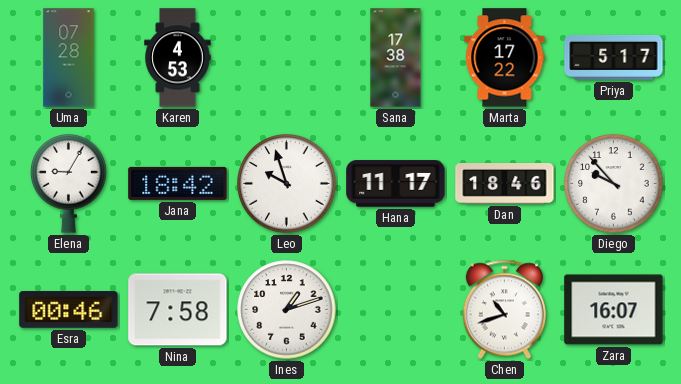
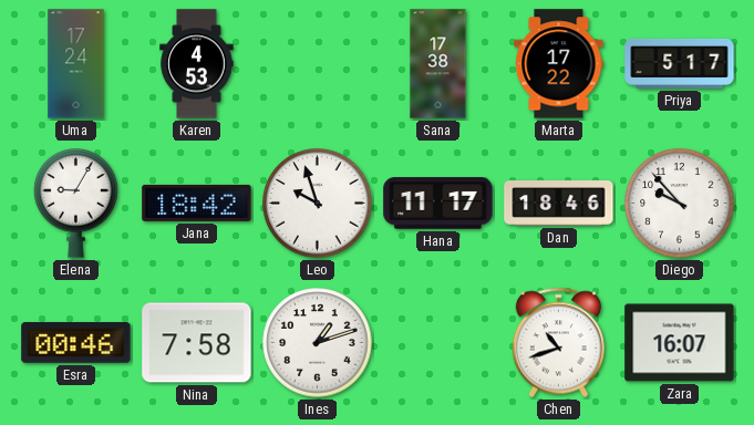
Uma: 07:28 -> 17:24 (76, 64)
